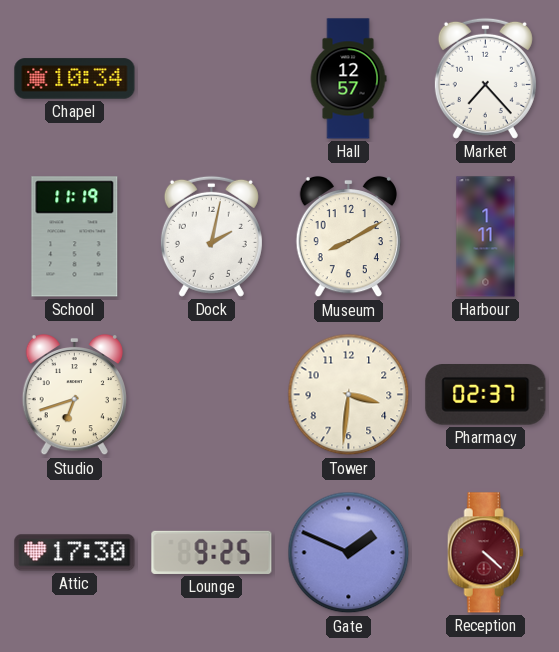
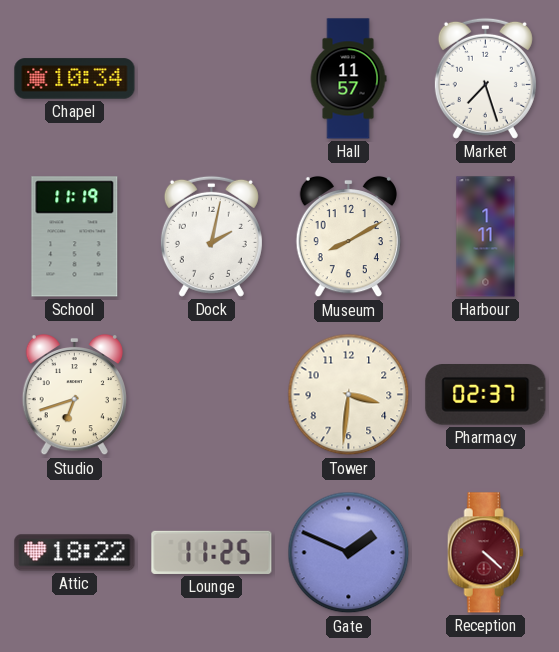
Hall: 12:57 -> 11:57 (348, 79)
Market: 7:23 -> 7:27 (485, 78)
Attic: 17:30 -> 18:22 (75, 553)
Lounge: 9:25 -> 11:25 (212, 552)
